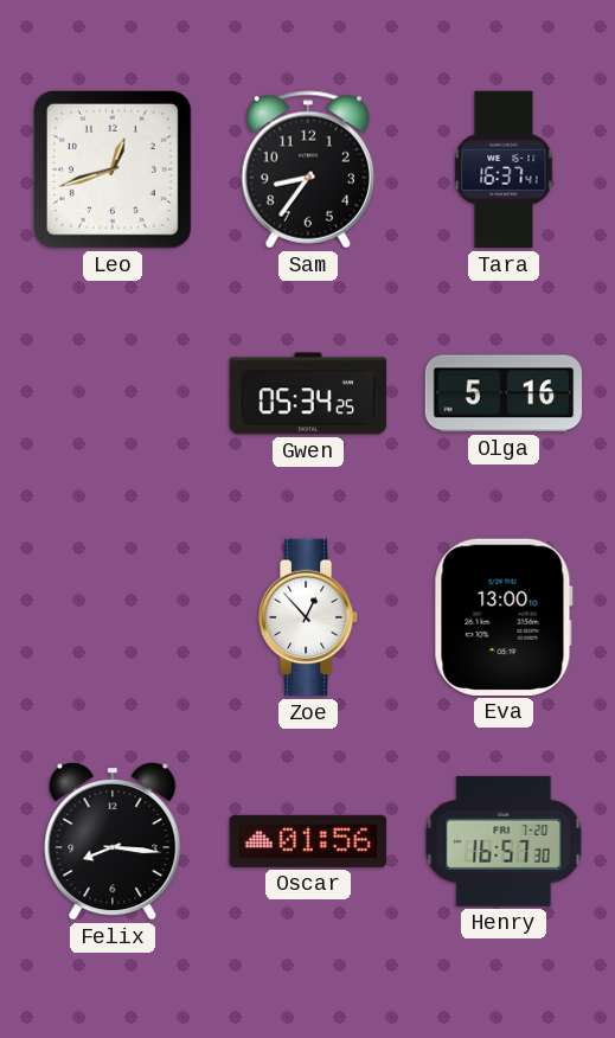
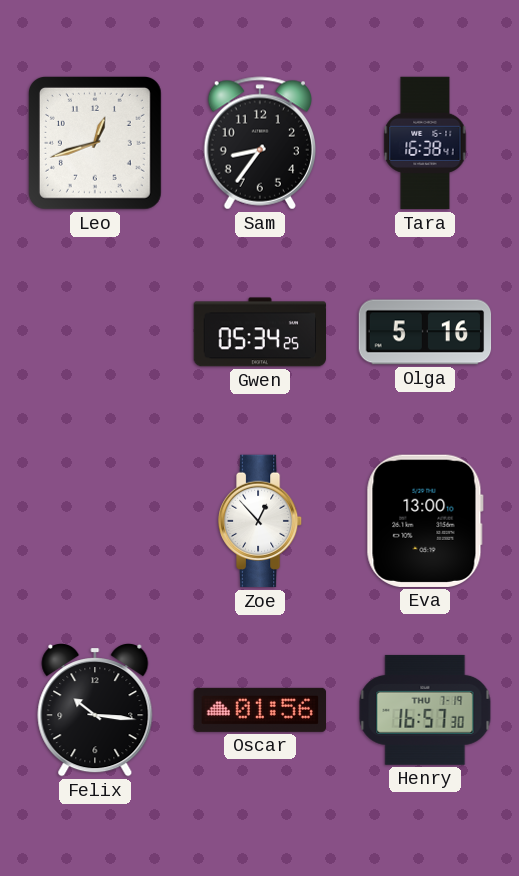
Tara: 16:37 -> 16:38 (425, 143)
Felix: 8:16 -> 10:16 (95, 711)
Henry date: FRI 7-20 -> THU 7-19 (425, 710)
